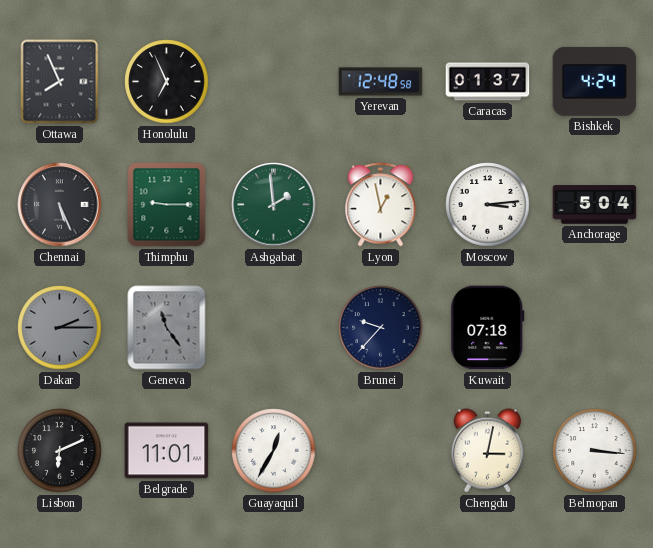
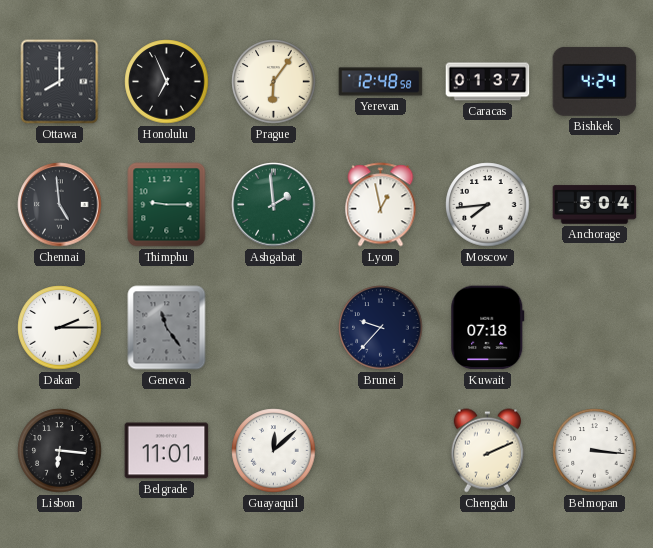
Ottawa: 7:56 -> 8:00 (60, 82)
Prague: none -> 6:06 (274, 82)
Chennai: 5:26 -> 4:59 (60, 205)
Moscow: 3:14 -> 7:44 (488, 205)
Dakar dial: grey -> white (60, 328)
Lisbon: 6:11 -> 6:16 (60, 451)
Guayaquil: 12:35 -> 12:08 (274, 451)
Chengdu: 3:02 -> 2:11 (487, 451)
